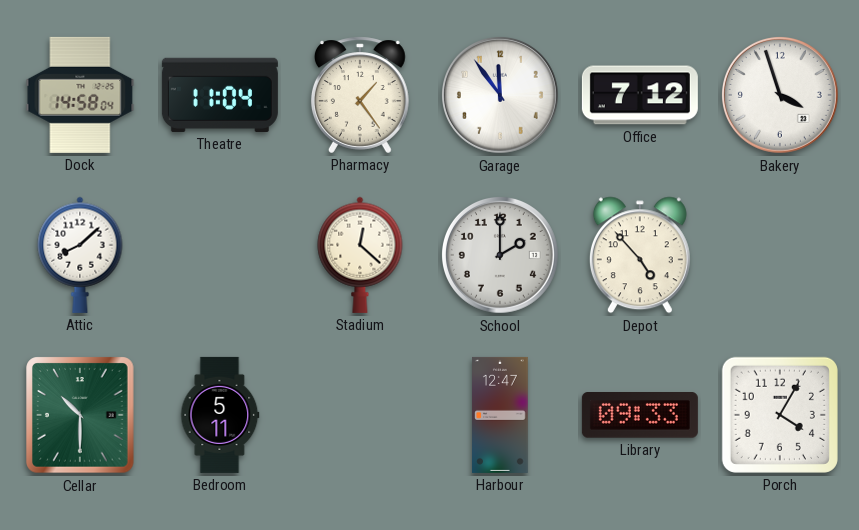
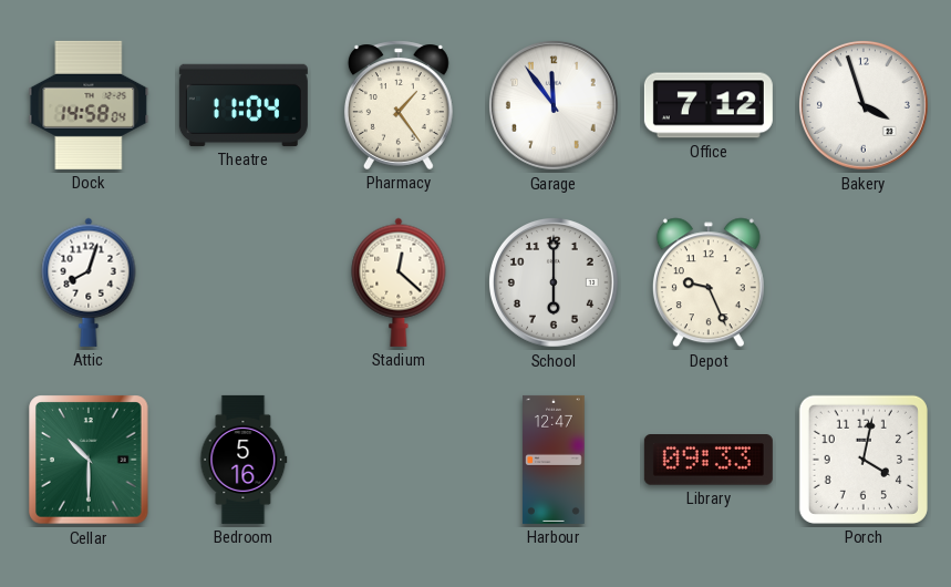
Attic: 8:08 -> 8:03 (89, 282)
School: 2:00 -> 6:00 (554, 282)
Depot: 4:53 -> 9:26 (709, 282)
Bedroom: 5:11 -> 5:16 (244, 460)
Porch: 4:05 -> 4:02 (864, 460)
